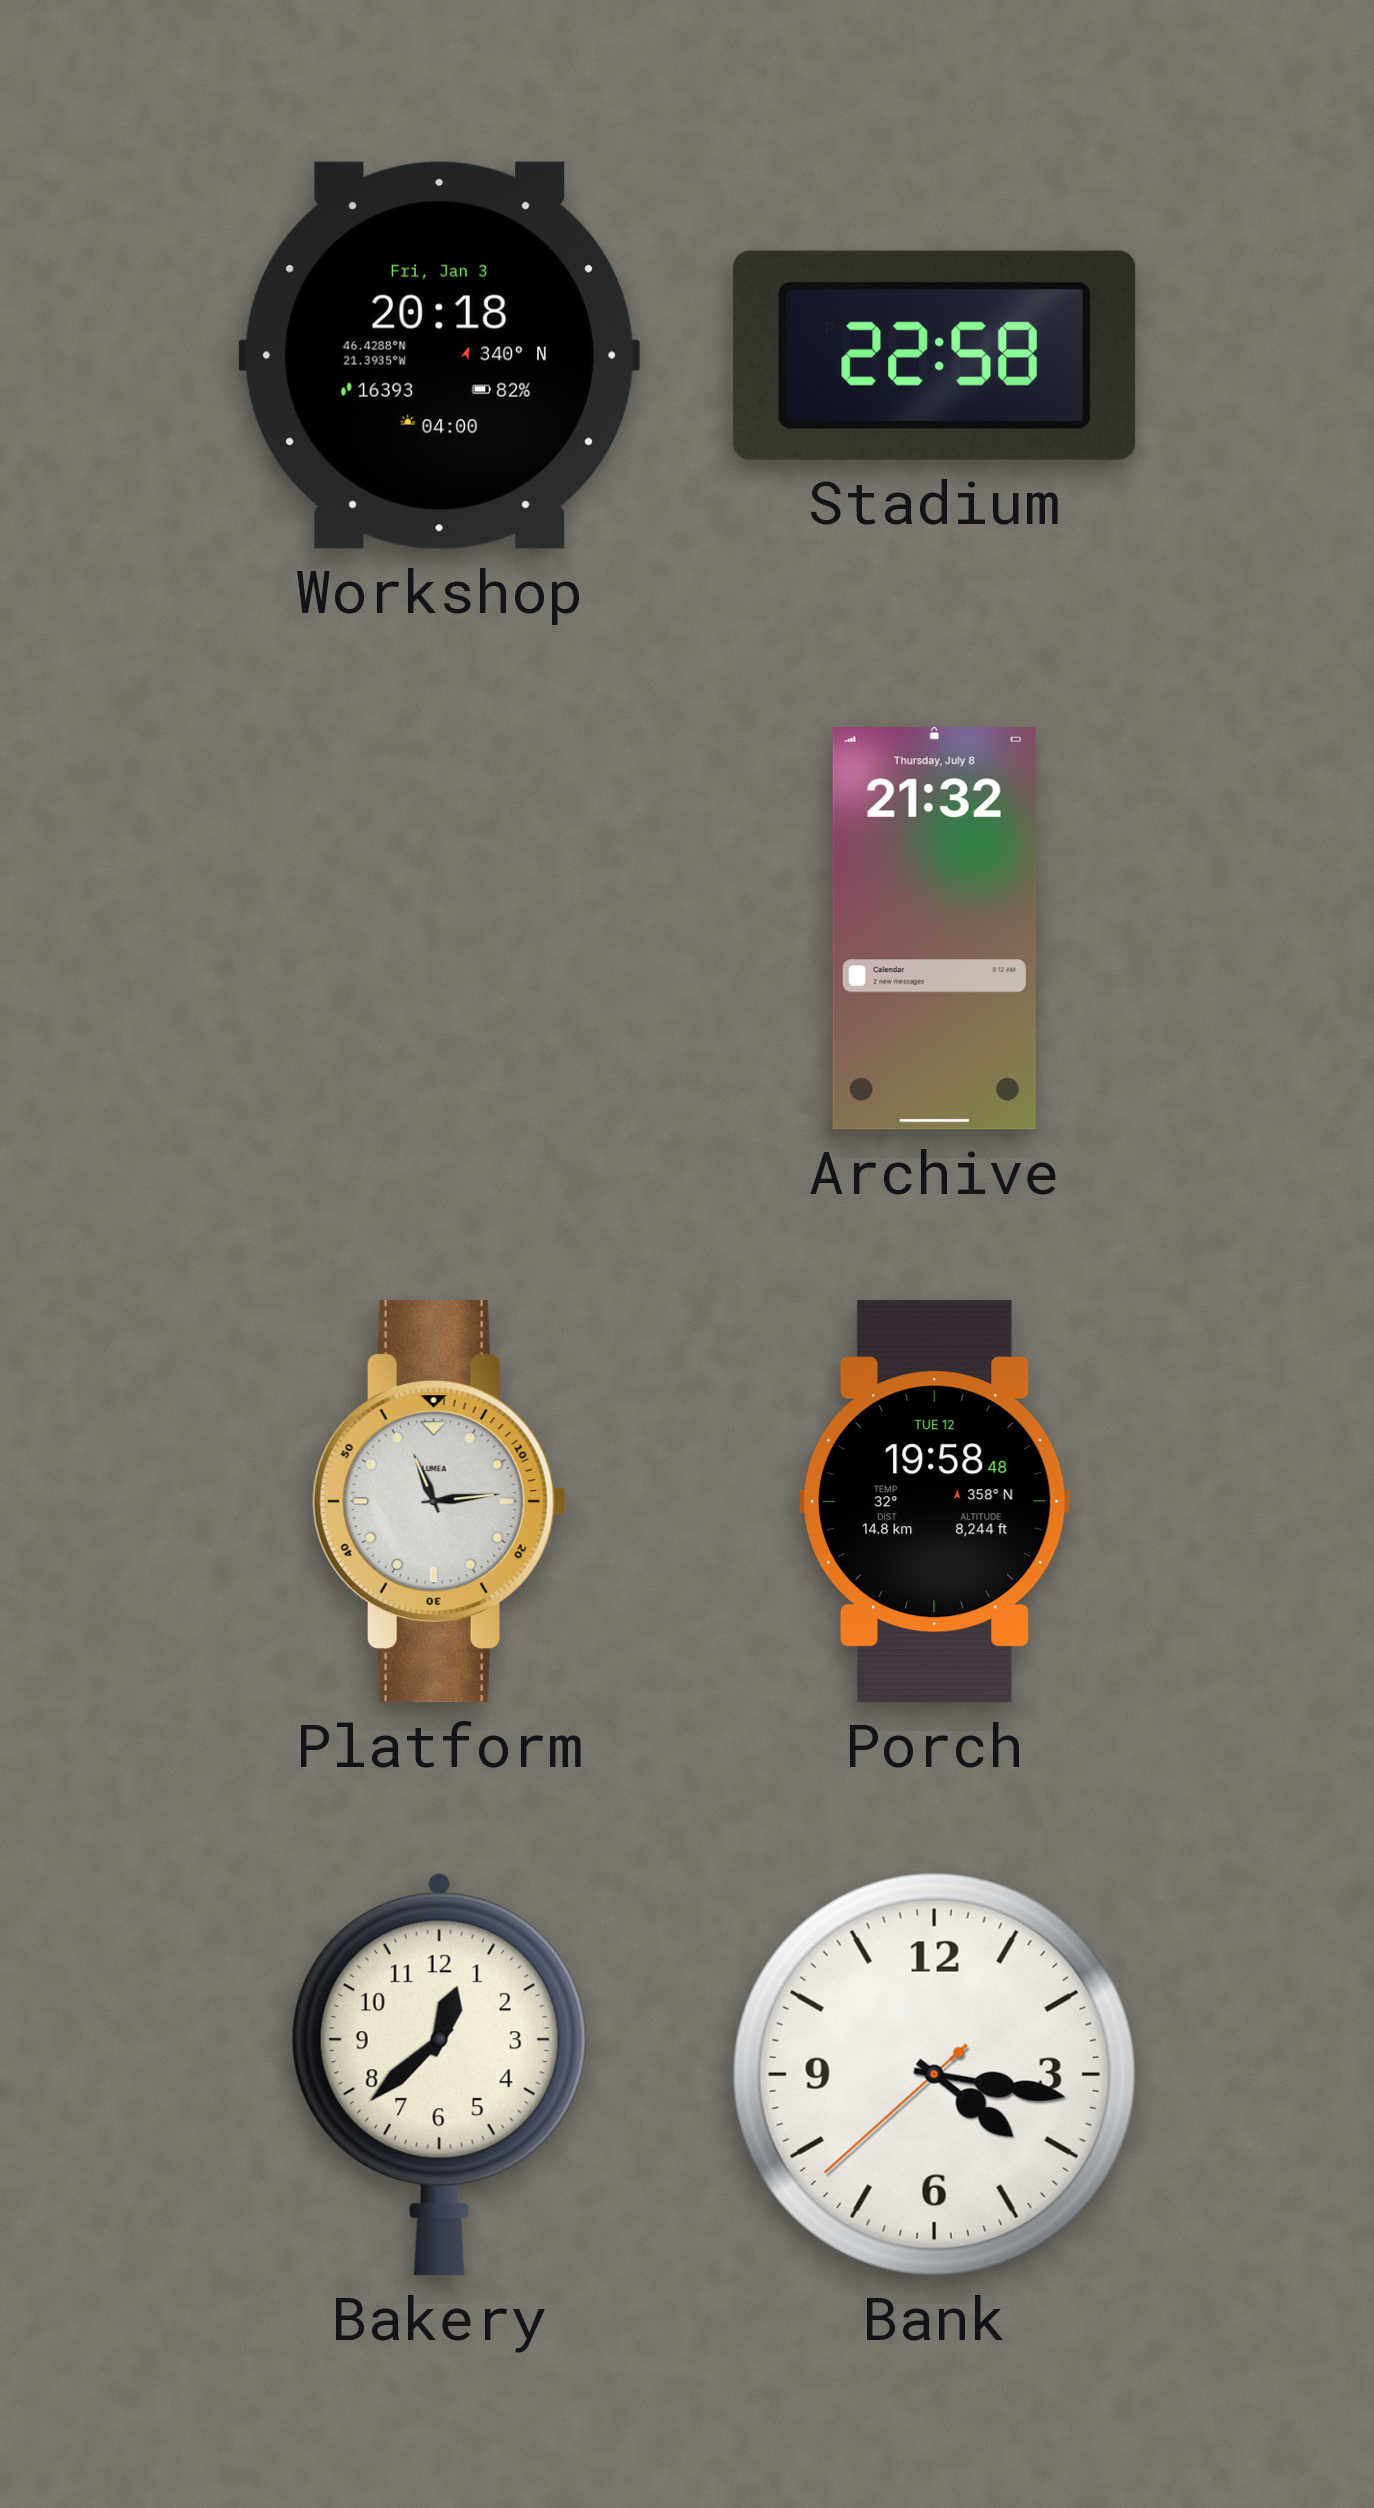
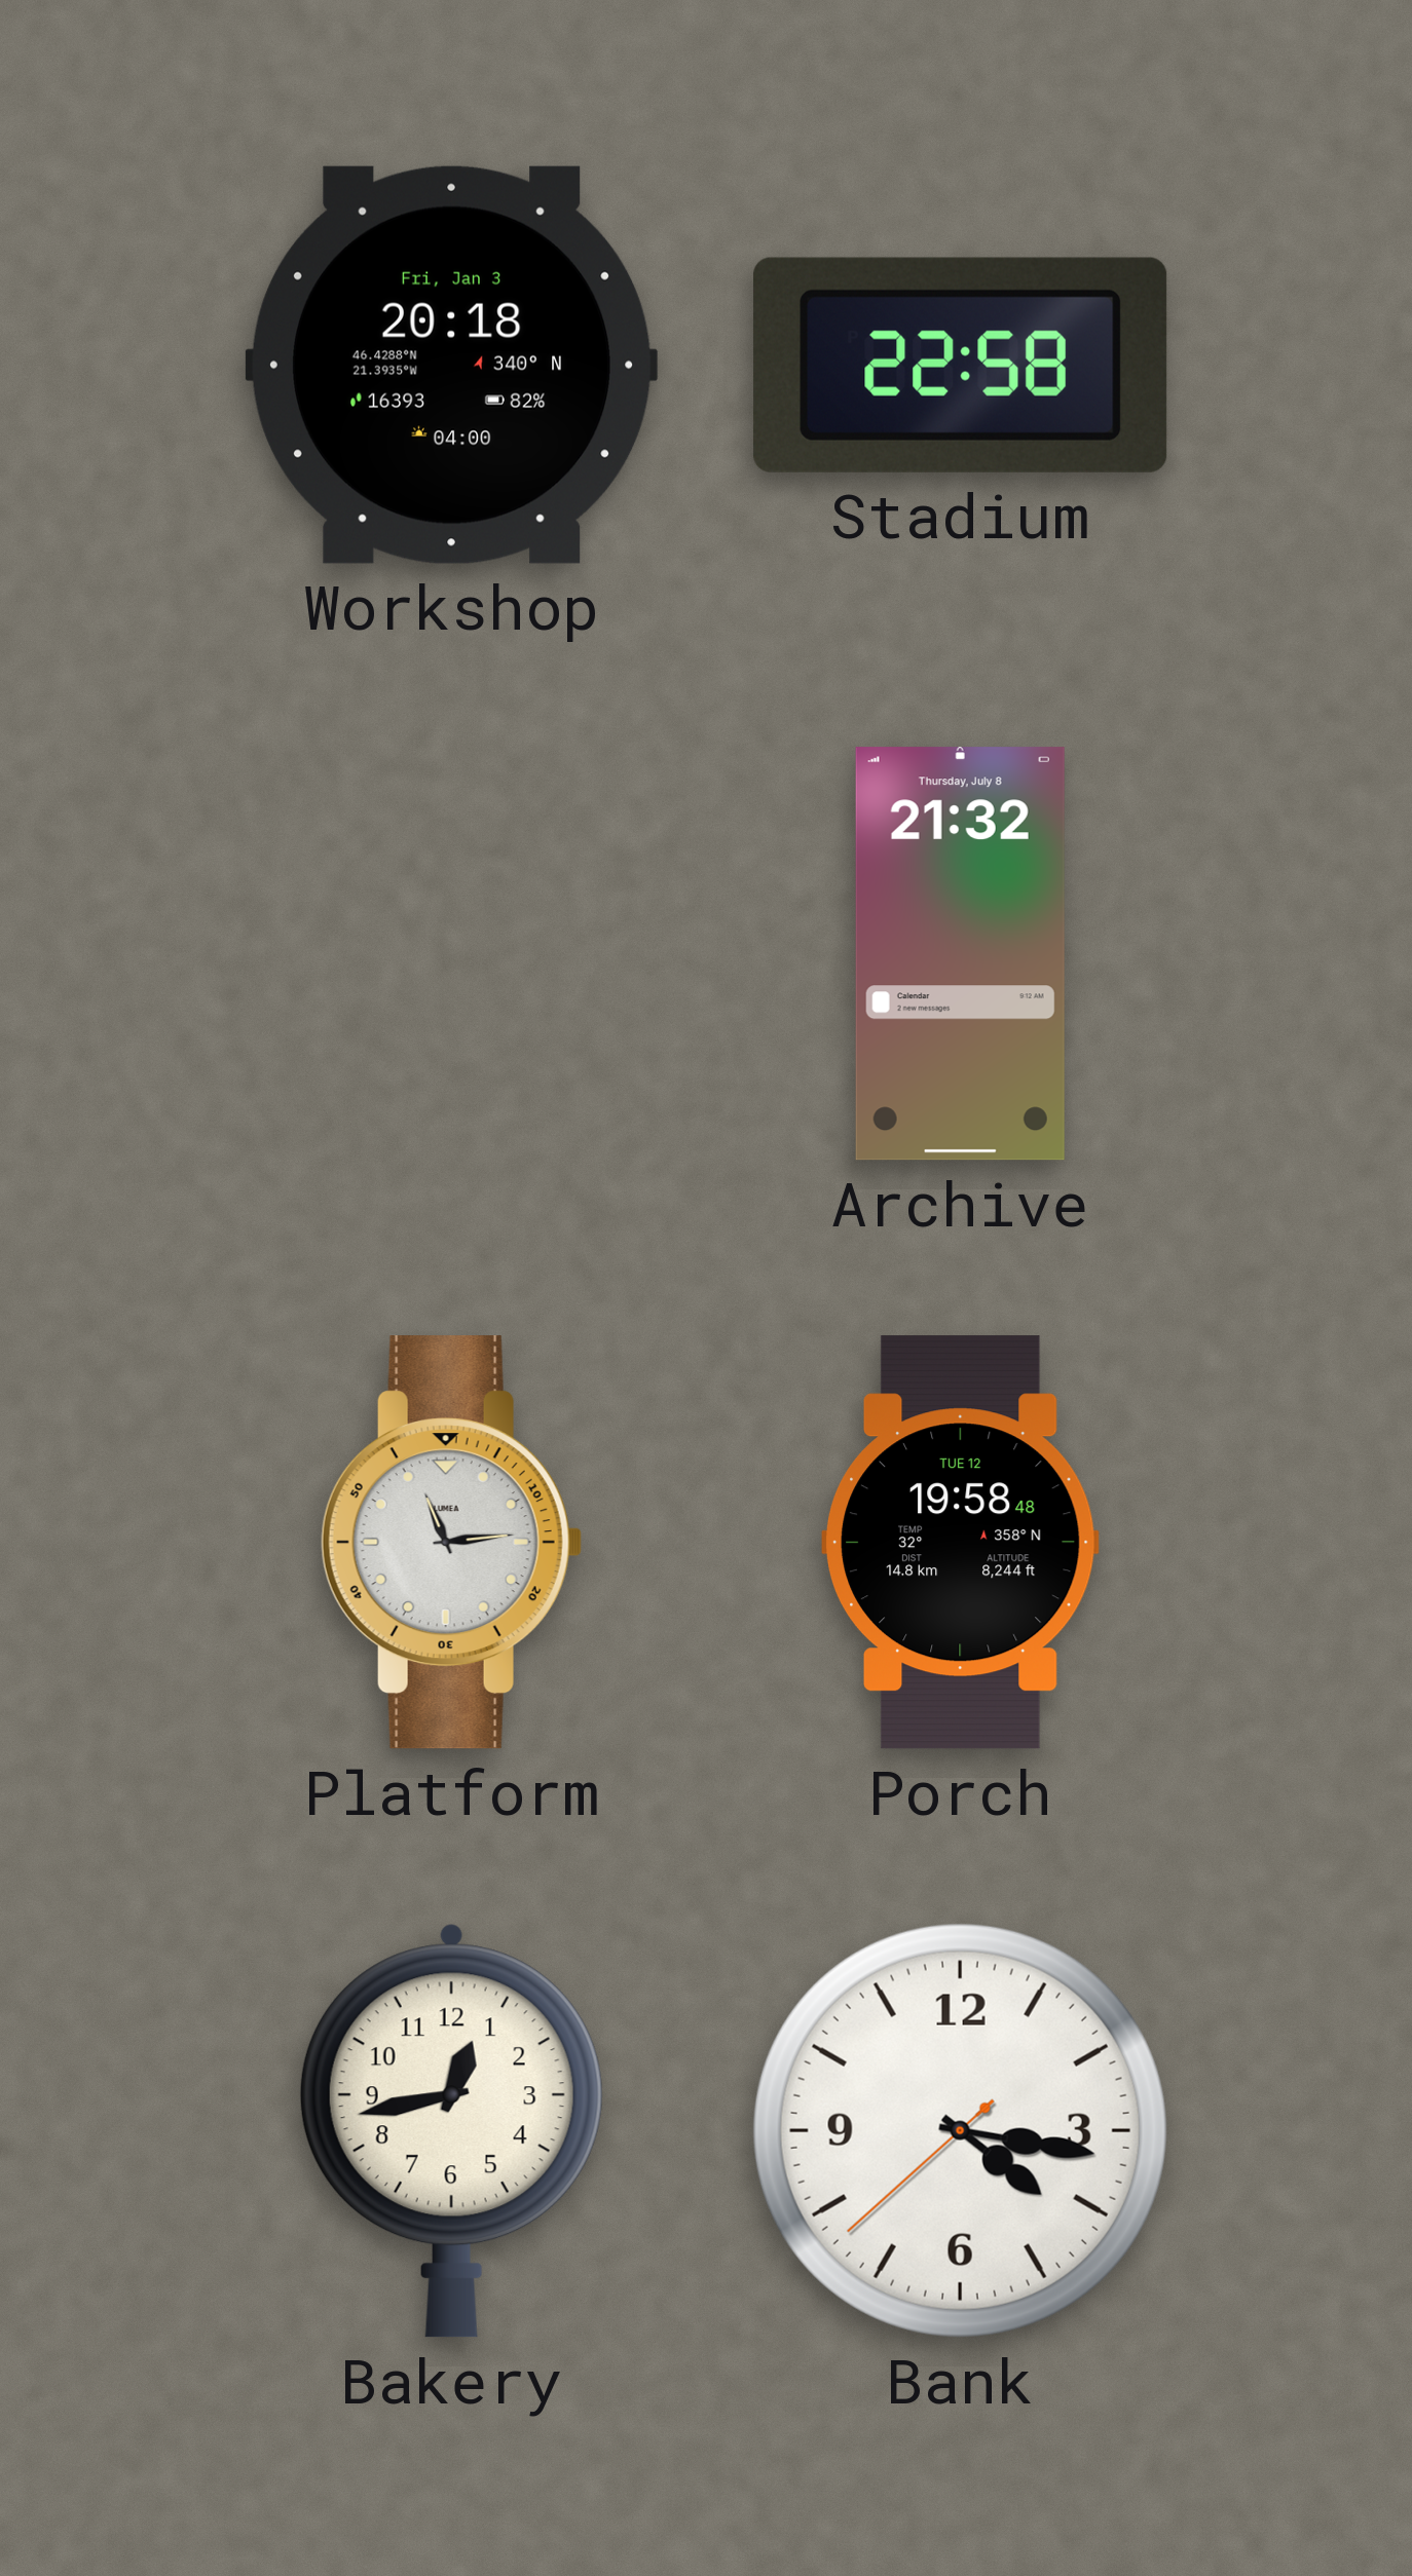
Bakery: 12:38 -> 12:43 (451, 2130)
